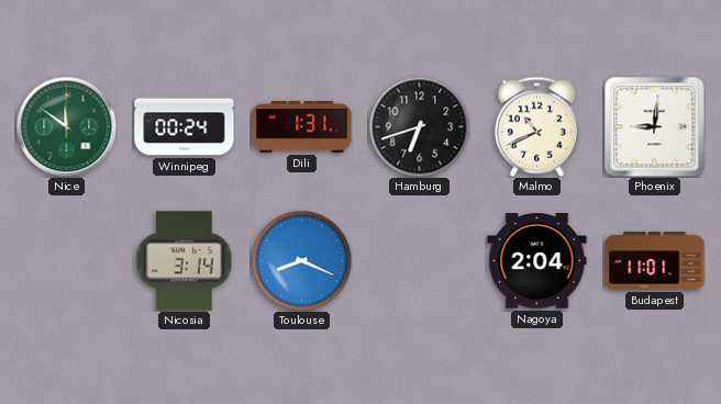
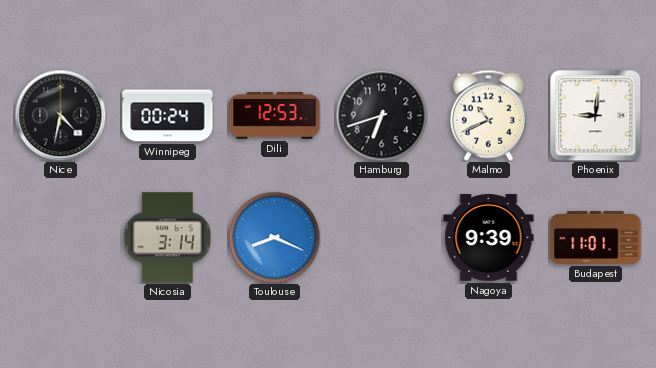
Nice: 11:51 -> 4:32 (60, 115)
Nice dial: green -> black (60, 115)
Dili: 1:31 -> 12:53 (275, 116)
Nagoya: 2:04 -> 9:39 (489, 238)
